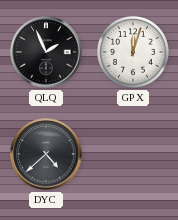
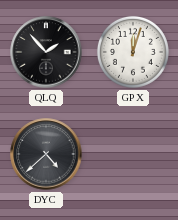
QLQ: 1:56 -> 1:53 (46, 52)
